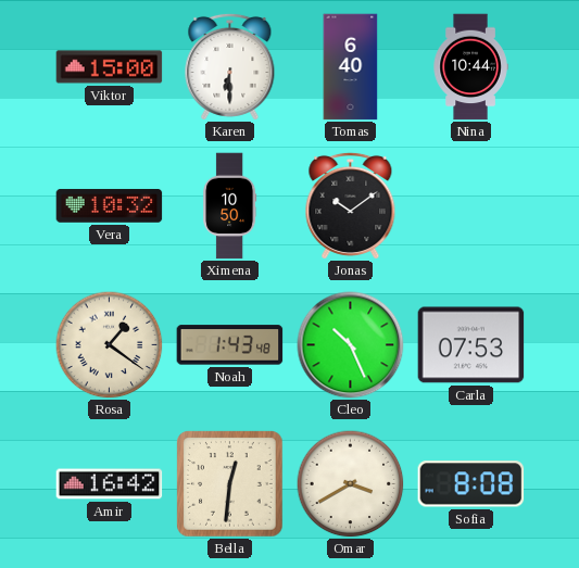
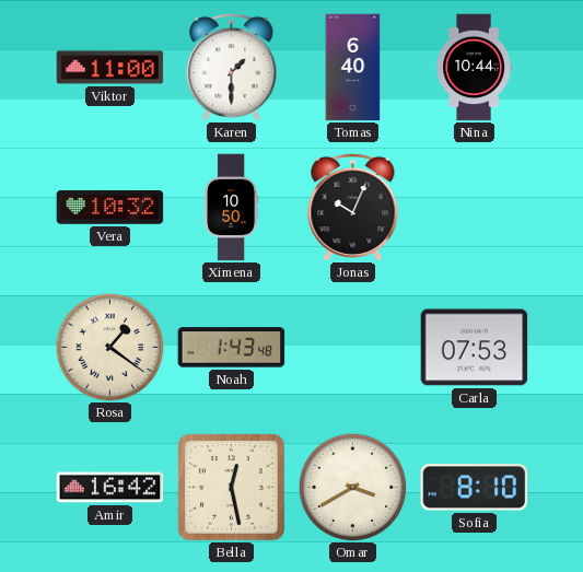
Viktor: 15:00 -> 11:00 (110, 68)
Karen: 6:30 -> 1:30 (232, 67)
Jonas: 10:09 -> 10:04 (353, 207)
Cleo: 10:26 -> none (351, 345)
Bella: 12:31 -> 12:28 (232, 488)
Sofia: 8:08 -> 8:10 (475, 488)
